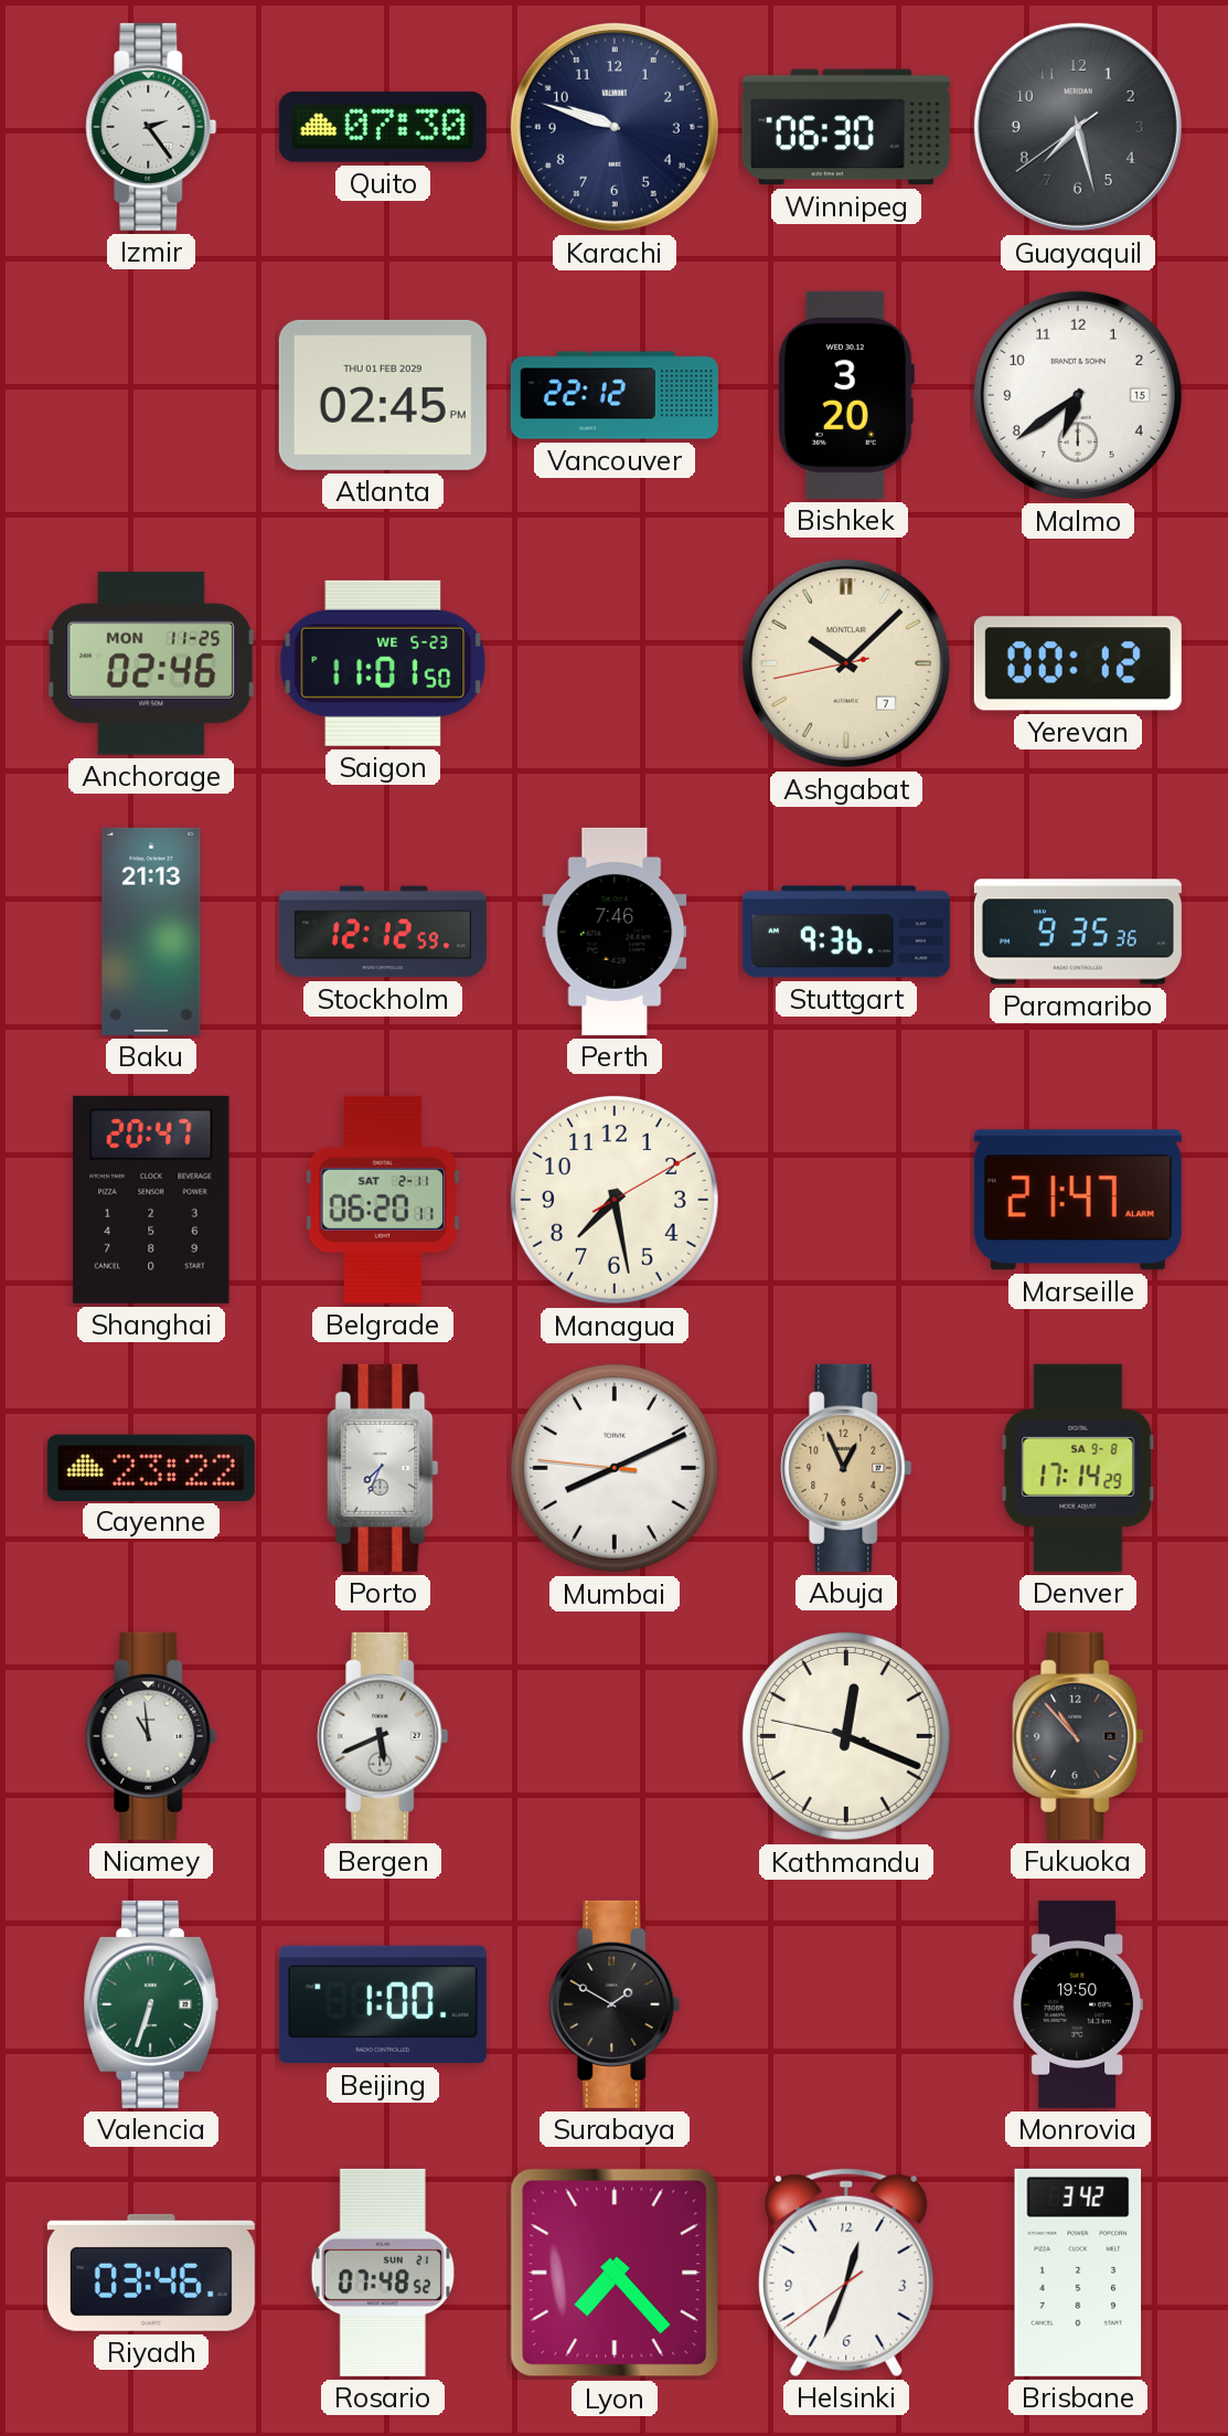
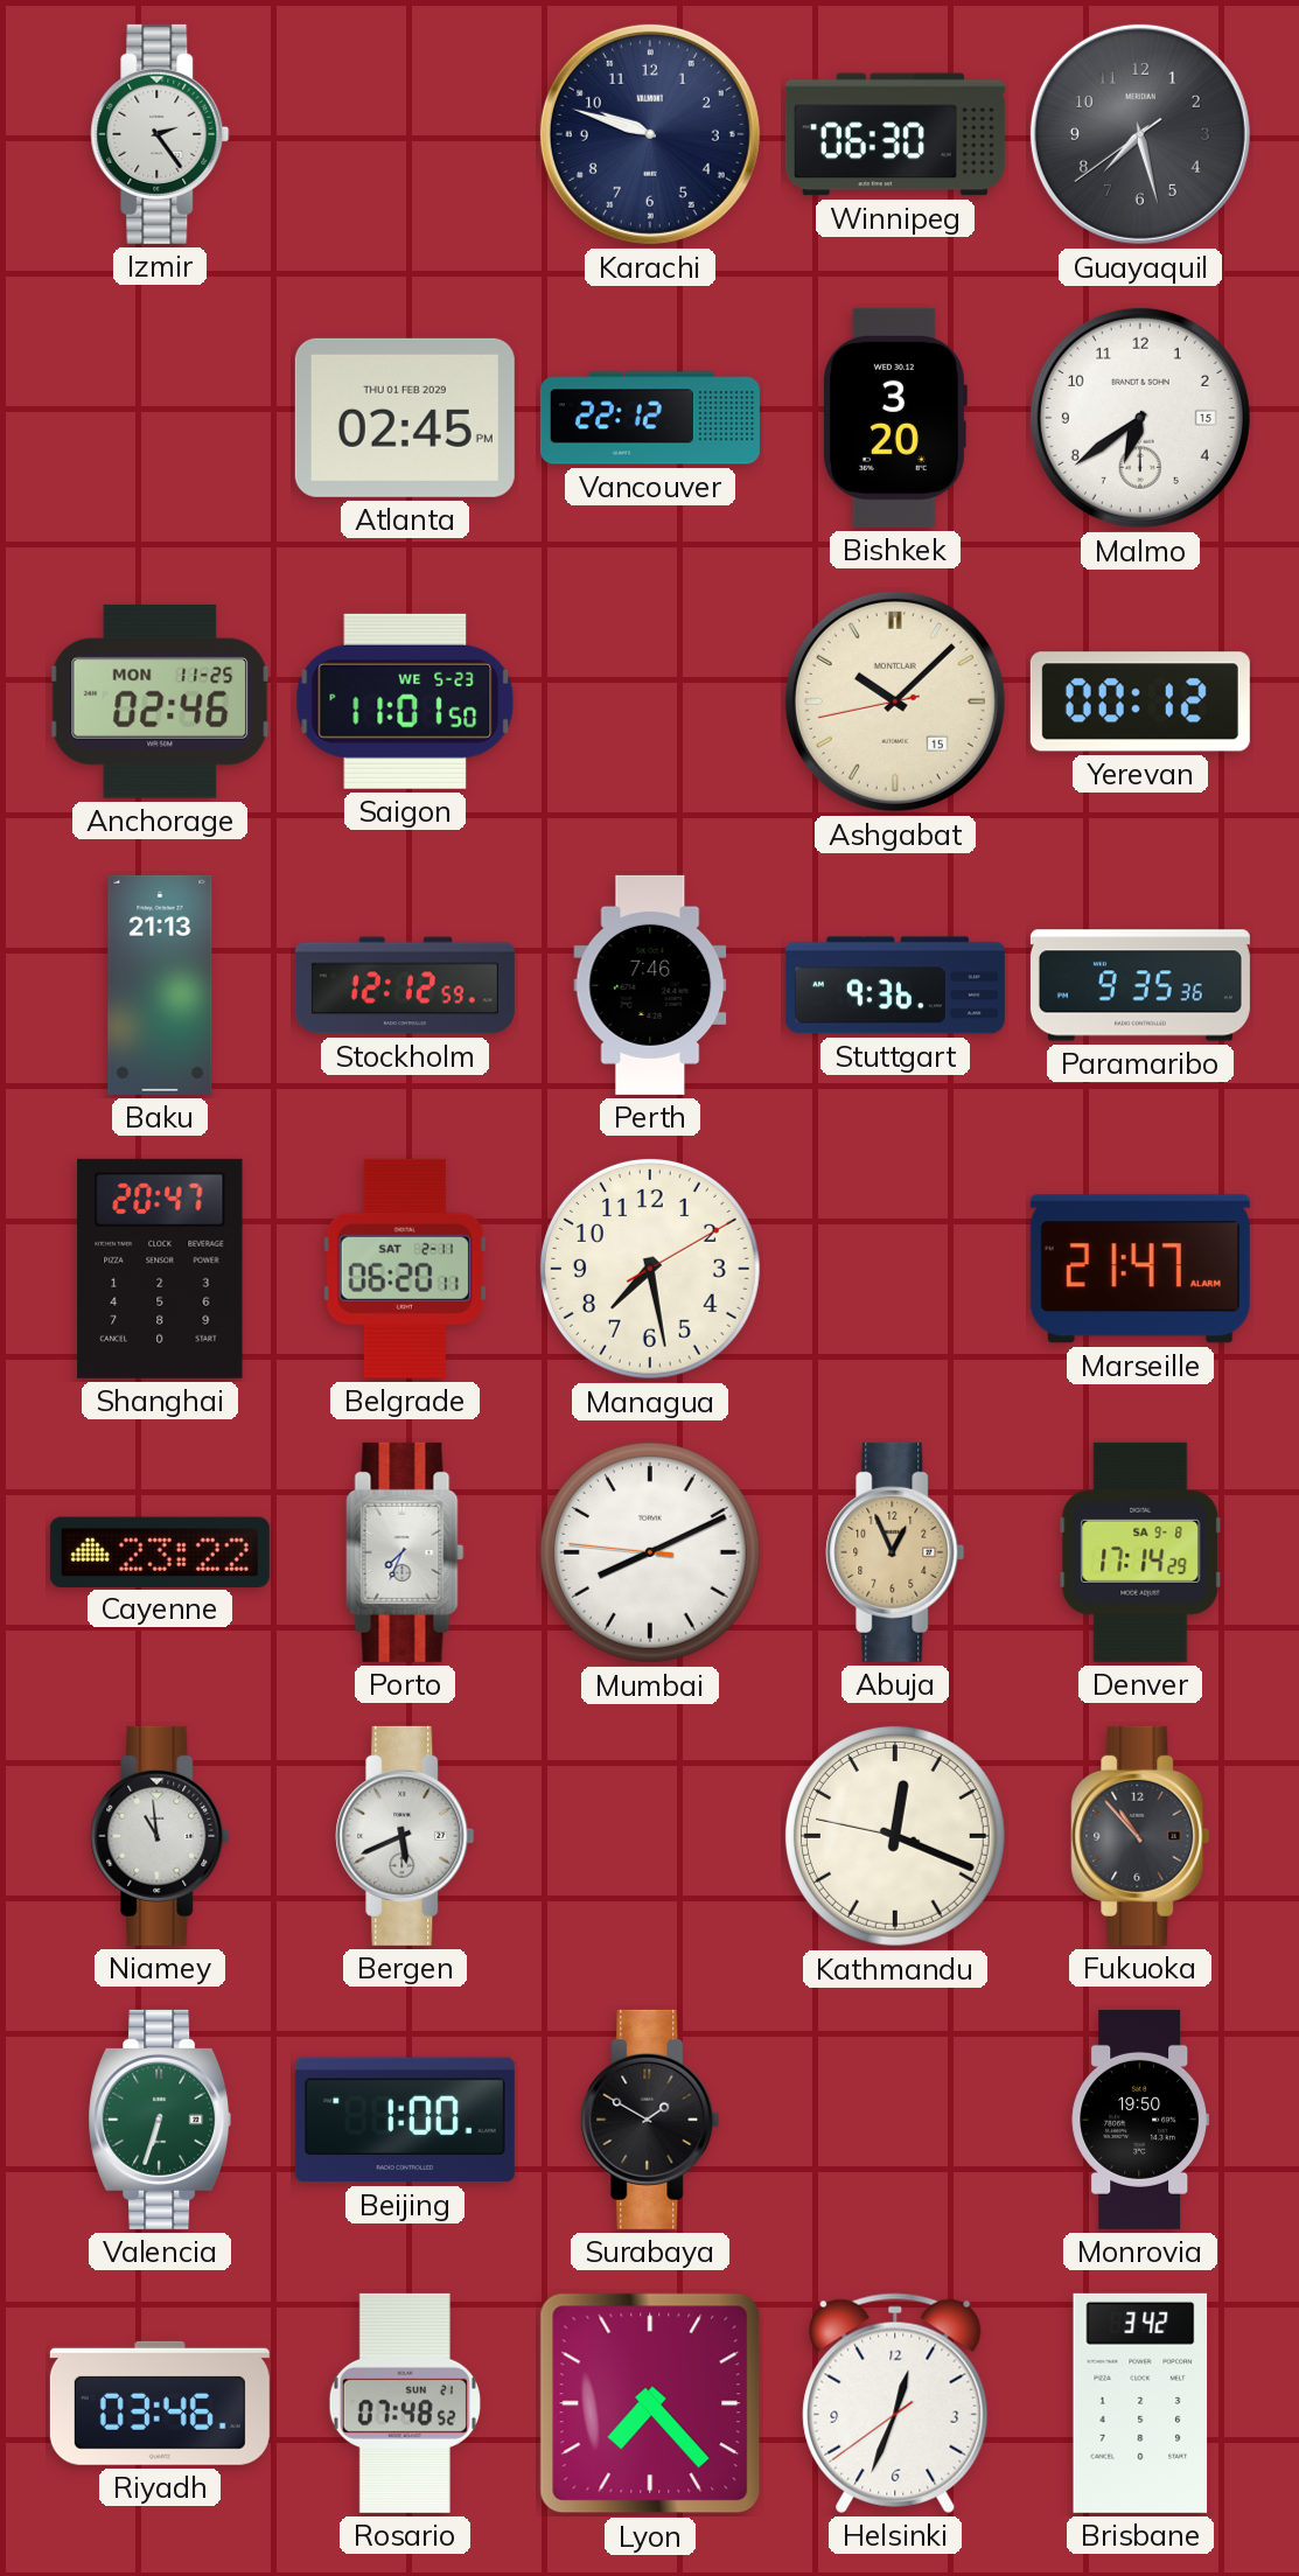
Quito: 07:30 -> none (383, 127)
Ashgabat date: 7 -> 15 (895, 701)
